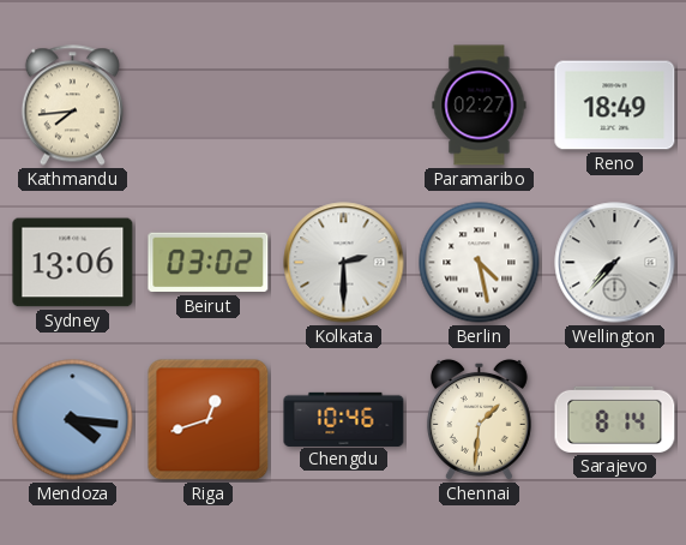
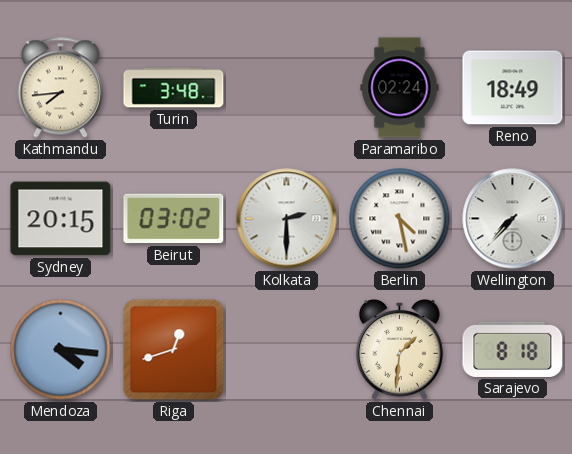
Turin: none -> 3:48 (174, 88)
Paramaribo: 02:27 -> 02:24 (400, 88)
Sydney: 13:06 -> 20:15 (61, 219)
Chengdu: 10:46 -> none (344, 419)
Sarajevo: 8:14 -> 8:18 (513, 349)
